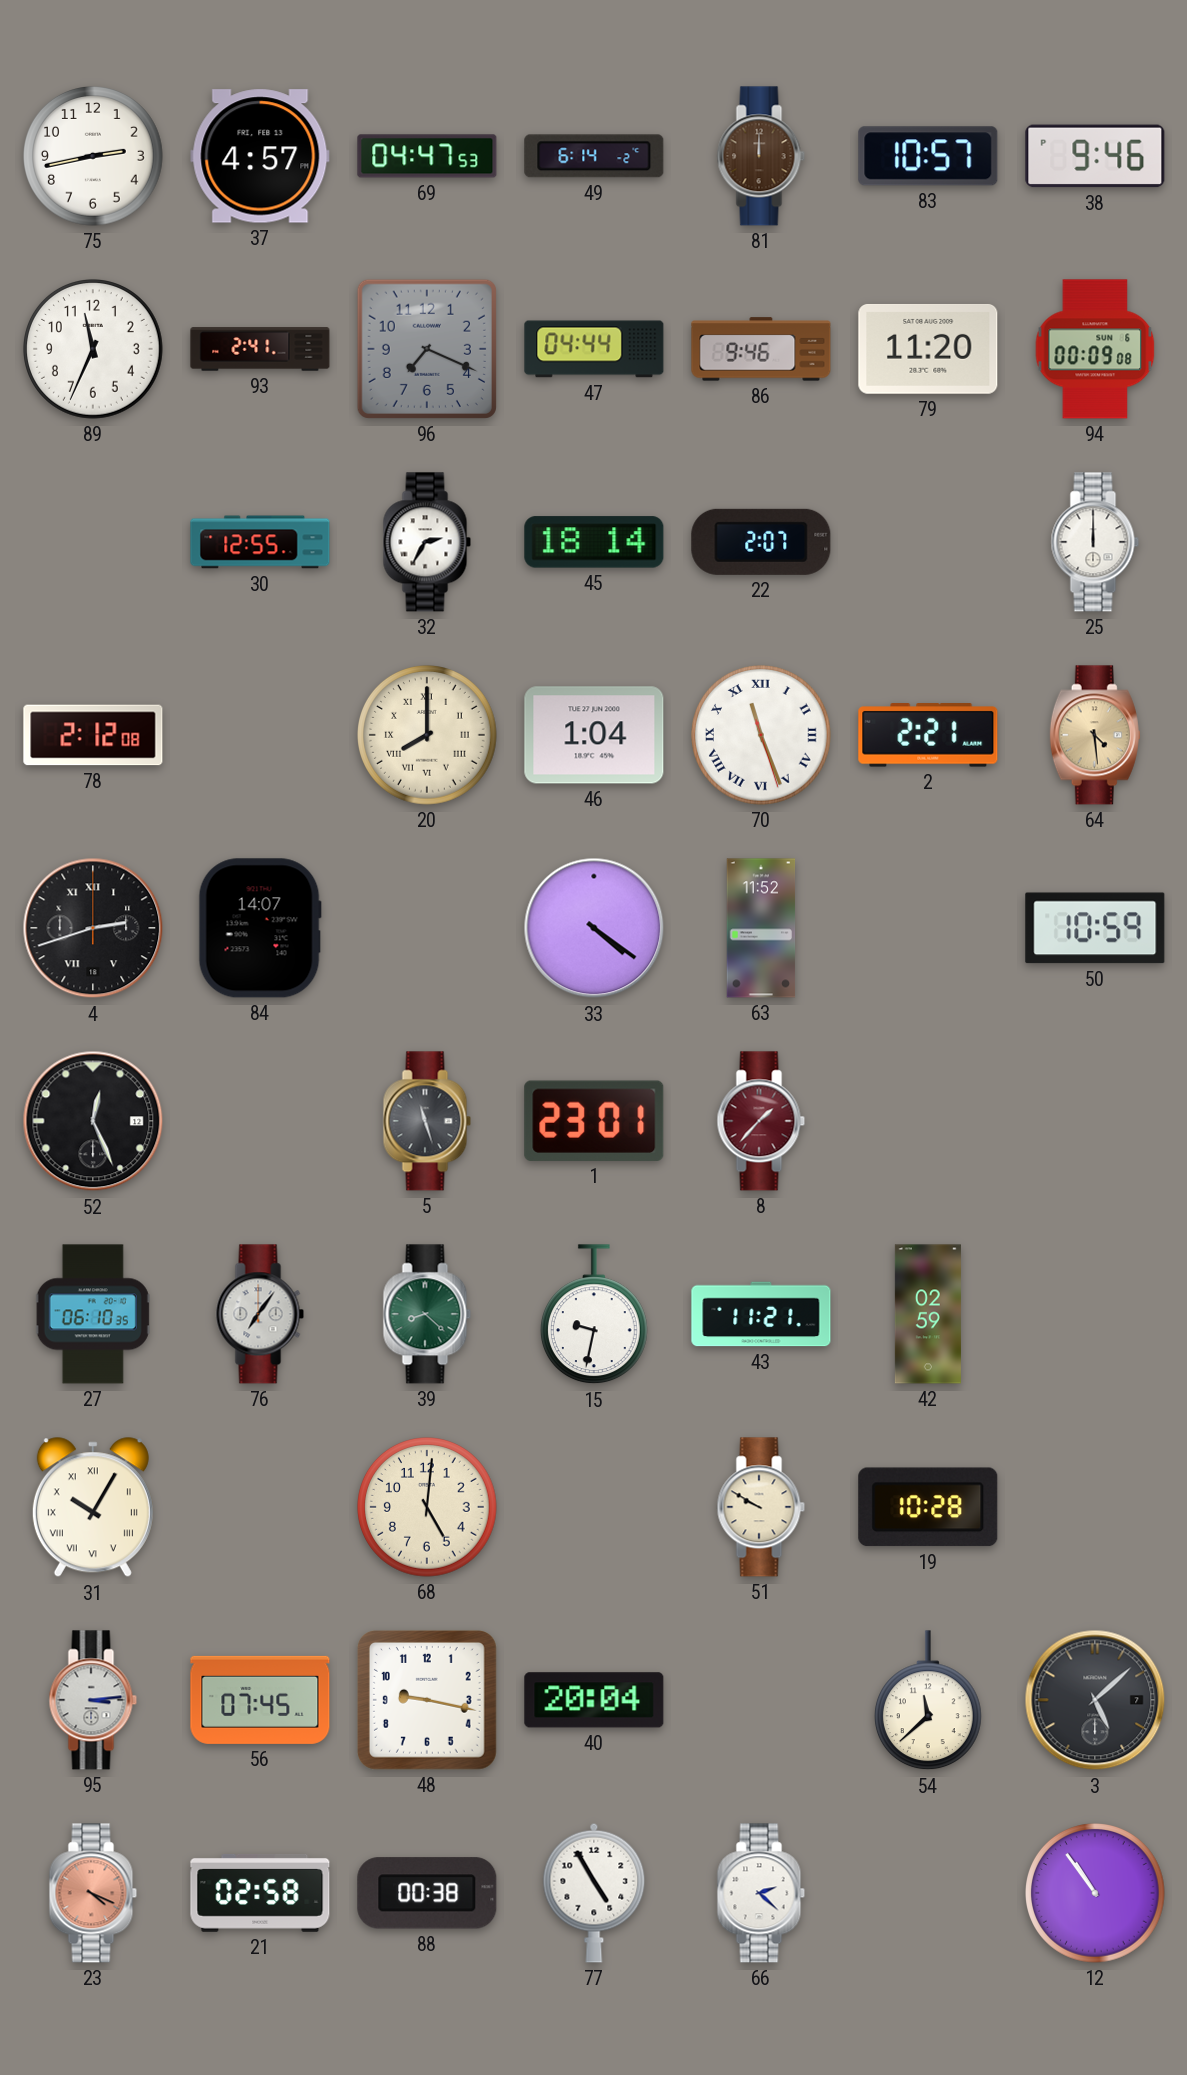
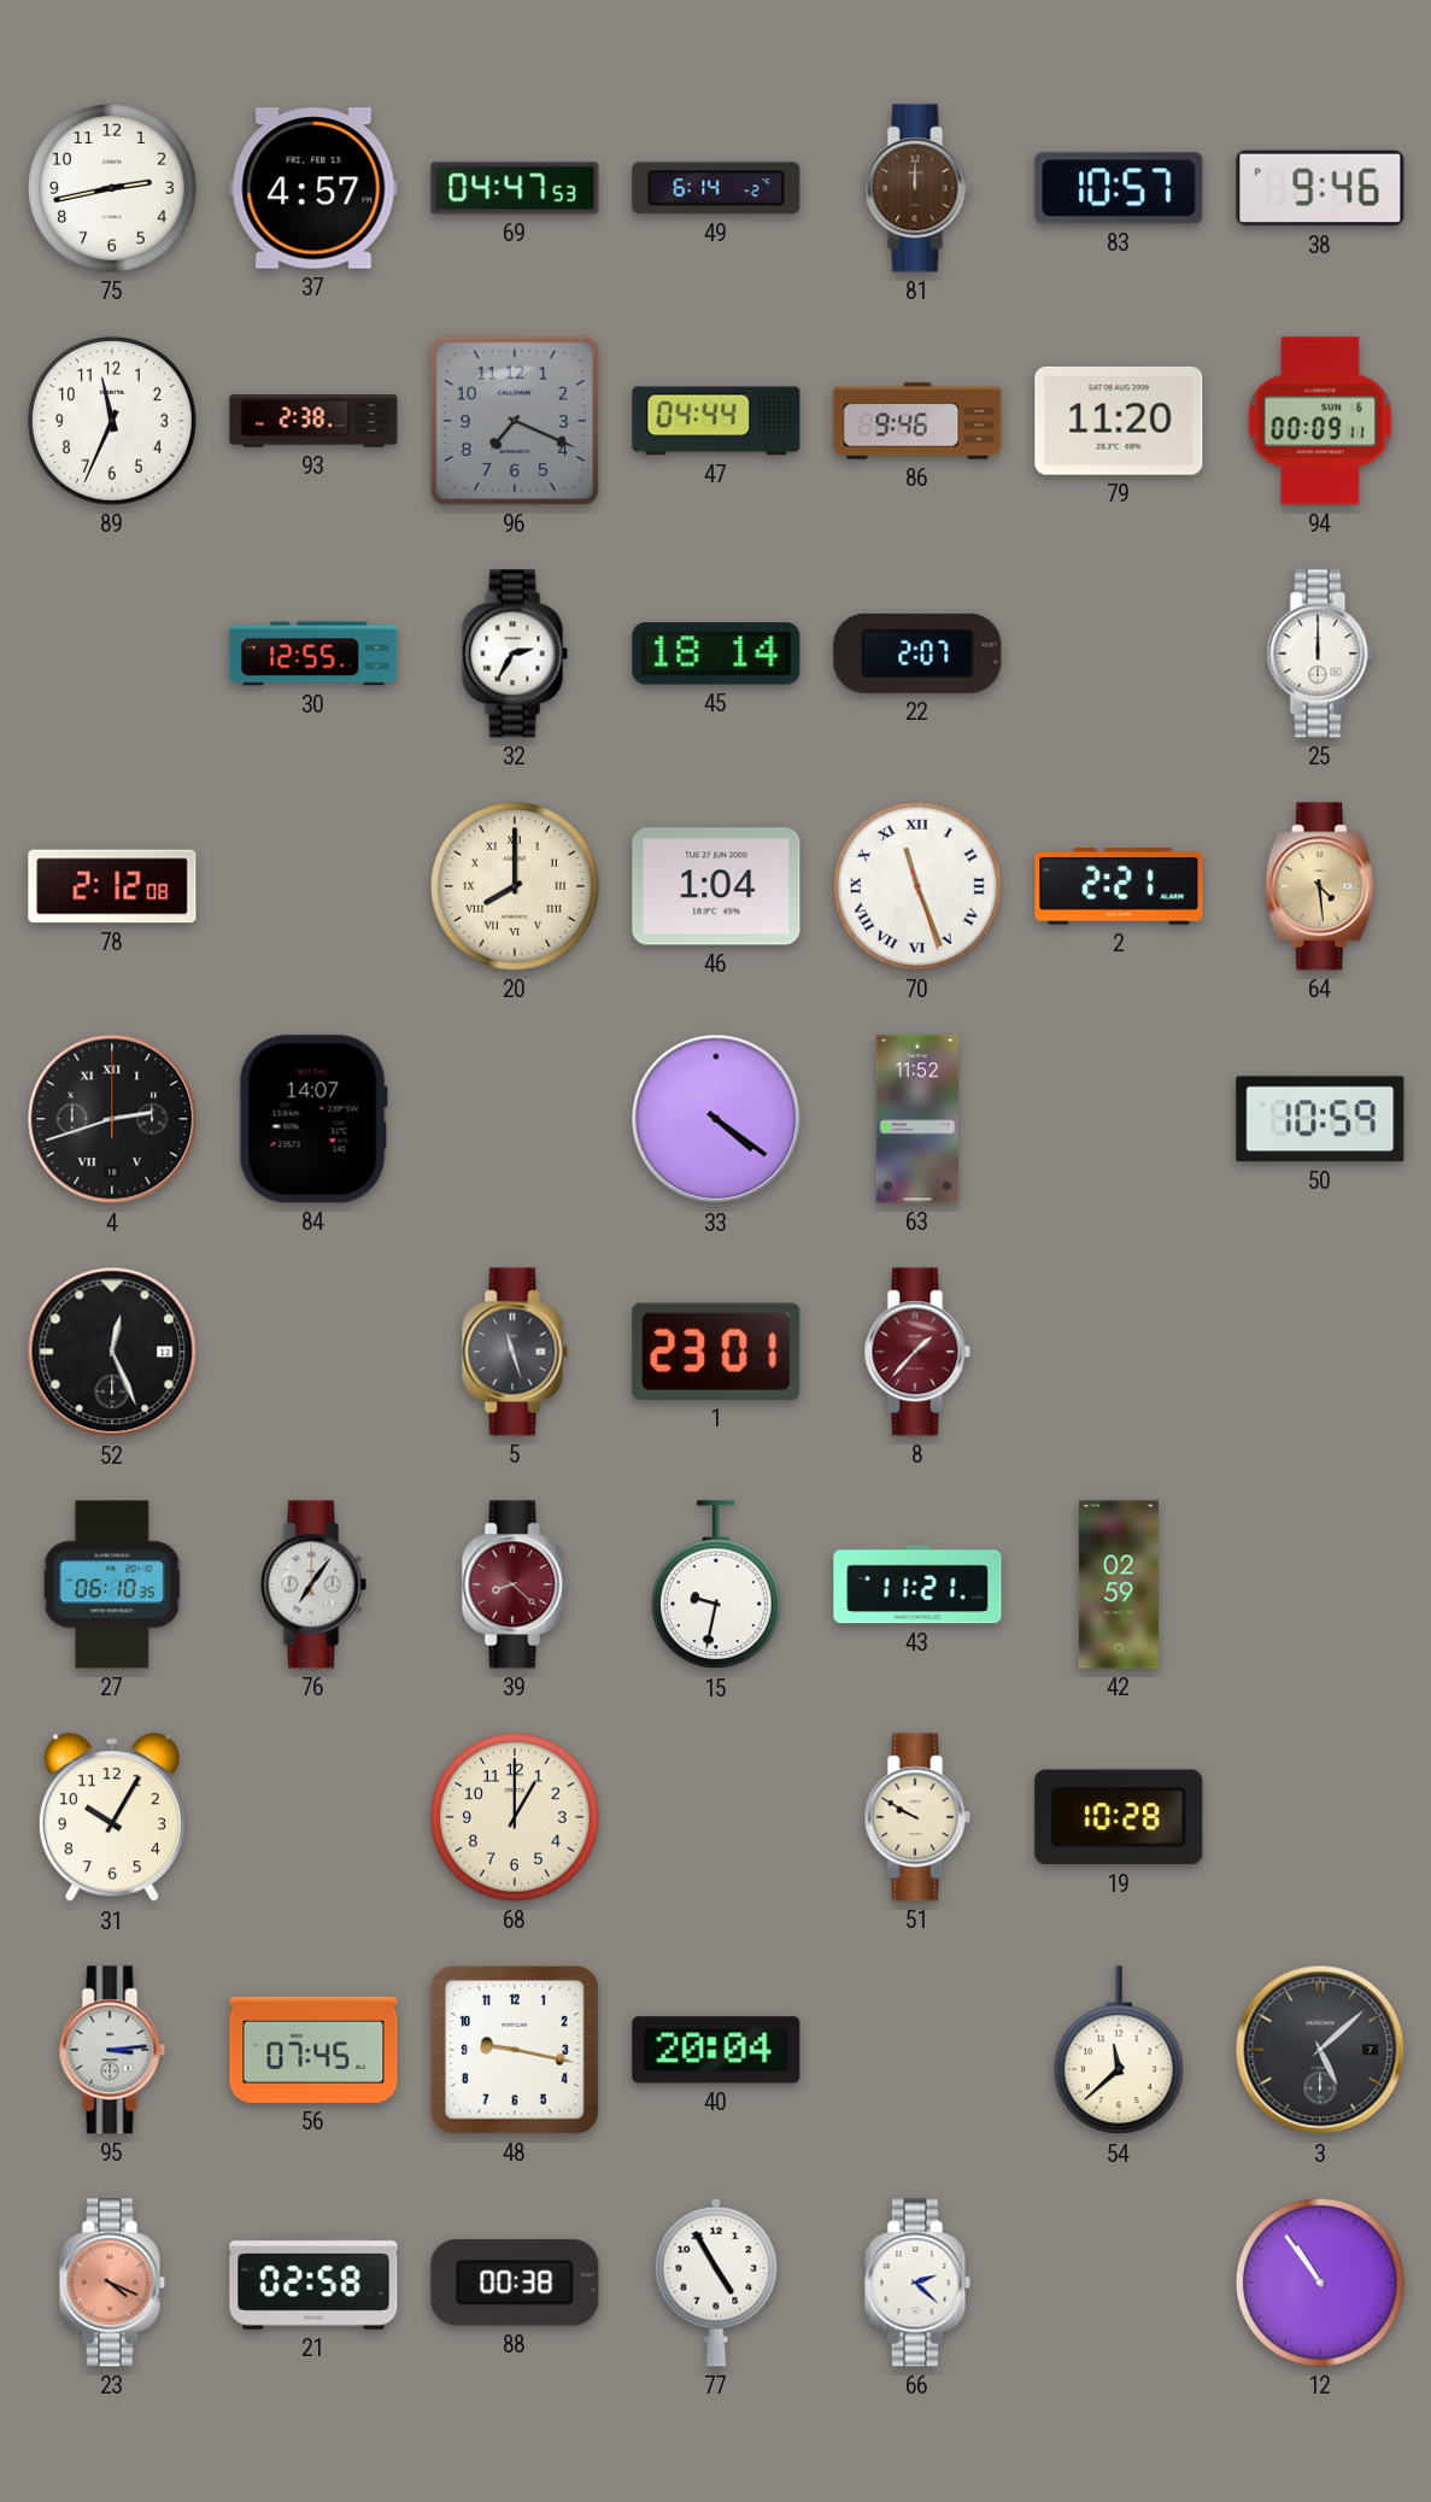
93: 2:41 -> 2:38 (313, 421)
94: 00:09:08 -> 00:09:11 (1320, 421)
39 dial: green -> burgundy (515, 1584)
31 numerals: Roman -> Arabic (112, 1818)
68: 5:01 -> 1:00 (516, 1818)
